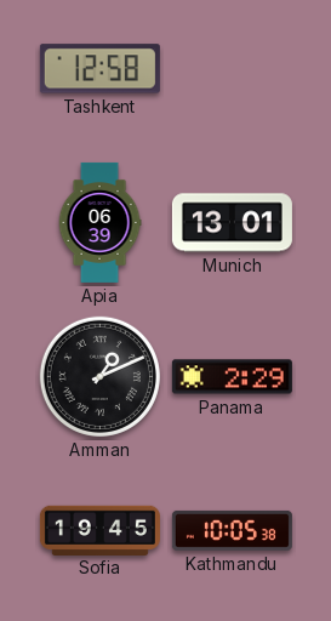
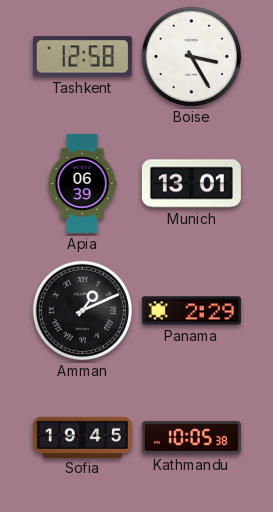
Boise: none -> 3:25 (191, 56)
